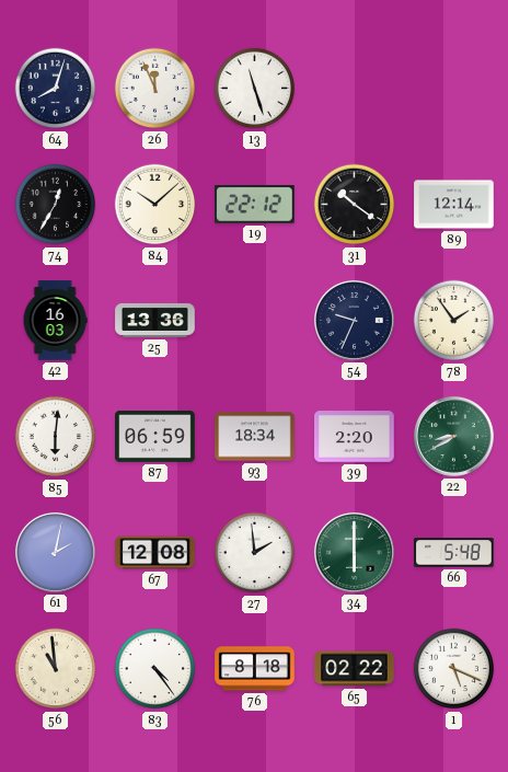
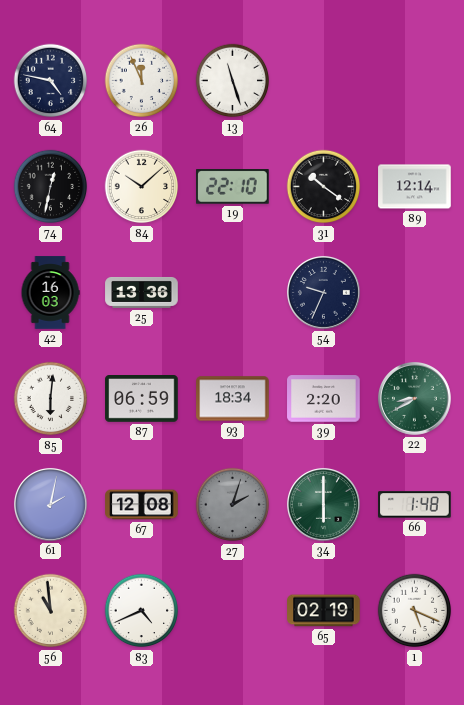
64: 8:03 -> 4:47 (51, 81)
74: 12:35 -> 12:32 (51, 187)
19: 22:12 -> 22:10 (233, 187)
78: 1:54 -> none (454, 321)
27: 1:59 -> 2:03 (233, 505)
27 dial: white -> grey (233, 505)
66: 5:48 -> 1:48 (415, 505)
83: 4:24 -> 4:41 (142, 611)
76: 8:18 -> none (255, 669)
65: 02:22 -> 02:19 (324, 611)
